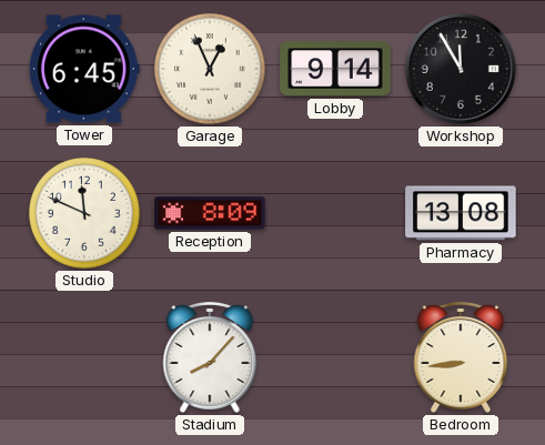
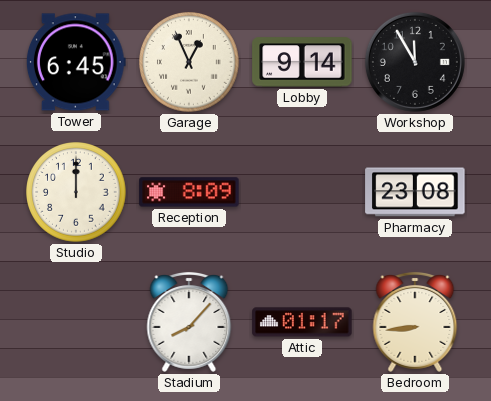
Studio: 11:49 -> 12:00 (76, 192)
Pharmacy: 13:08 -> 23:08 (415, 192)
Attic: none -> 01:17 (302, 322)
